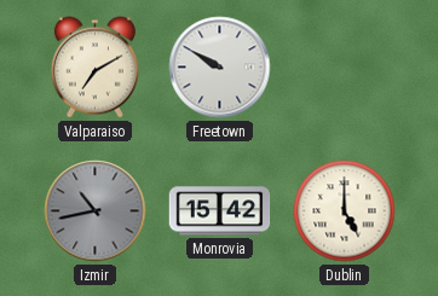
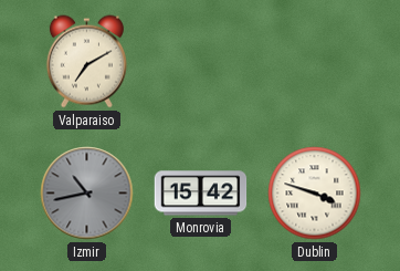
Freetown: 9:50 -> none (220, 68)
Dublin: 5:00 -> 3:48 (315, 194)
